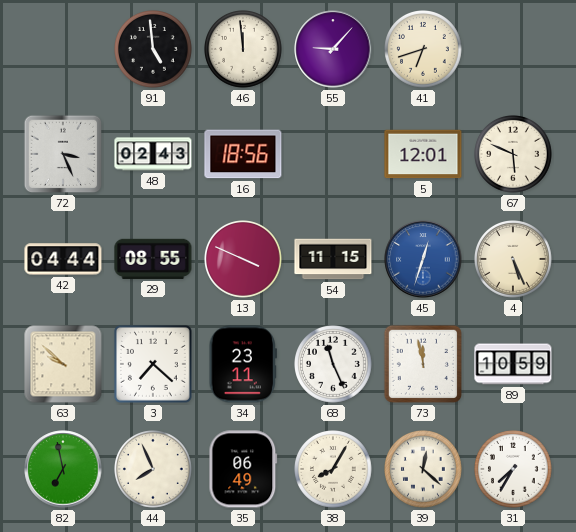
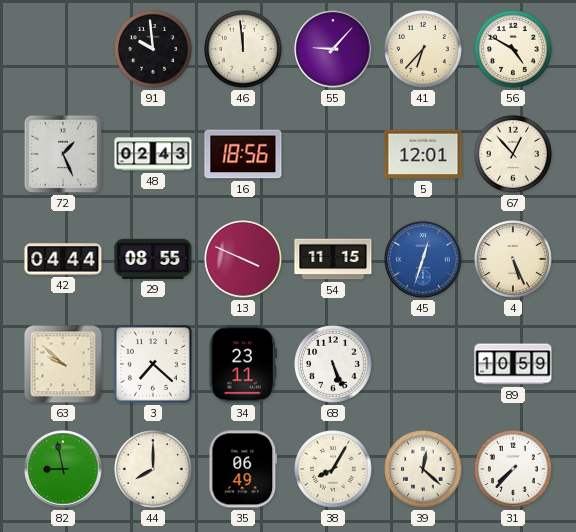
91: 4:59 -> 9:59 (154, 50)
41: 6:42 -> 6:37 (424, 50)
56: none -> 4:50 (514, 50)
72: 3:26 -> 1:26 (63, 154)
67: 5:49 -> 12:53 (514, 155)
68: 11:26 -> 5:26 (334, 365)
73: 11:58 -> none (423, 364)
82: 6:58 -> 8:58 (63, 469)
44: 7:56 -> 8:00 (154, 470)
31: 7:35 -> 7:37 (514, 470)
